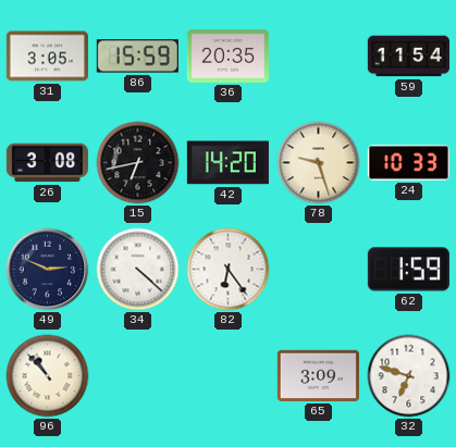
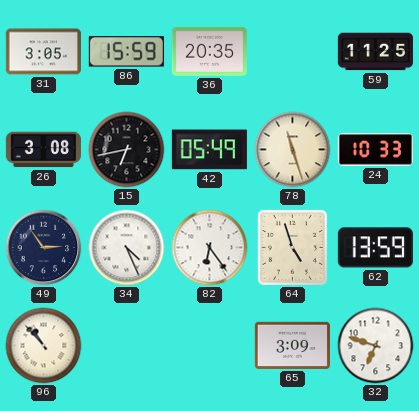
59: 11:54 -> 11:25 (375, 52)
42: 14:20 -> 05:49 (209, 150)
78: 9:27 -> 11:27 (293, 150)
49: 2:49 -> 2:54 (44, 248)
34: 4:22 -> 4:26 (127, 248)
64: none -> 4:57 (292, 247)
62: 1:59 -> 13:59 (375, 248)
